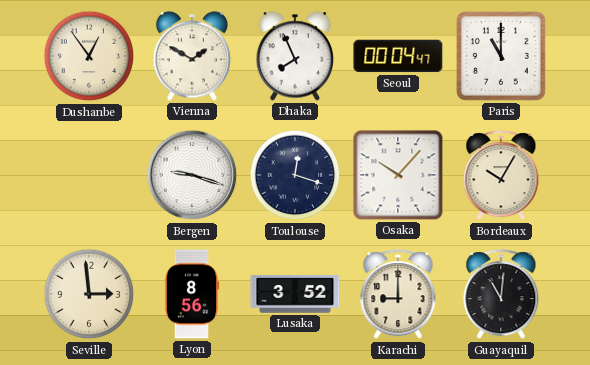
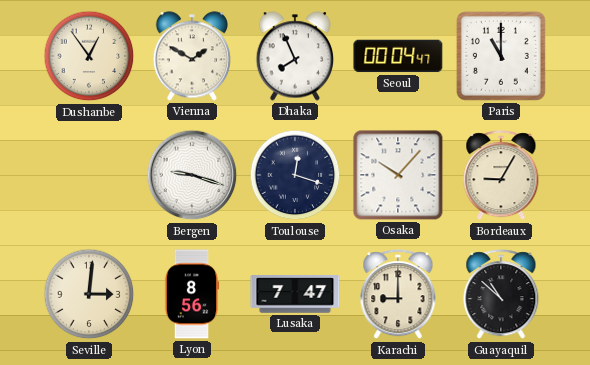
Bordeaux: 10:05 -> 9:05 (501, 176)
Seville: 2:59 -> 3:01 (89, 294)
Lusaka: 3:52 -> 7:47 (295, 294)
Guayaquil: 11:01 -> 10:52 (501, 295)
